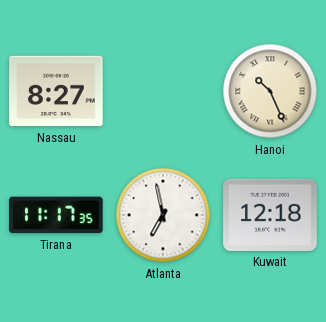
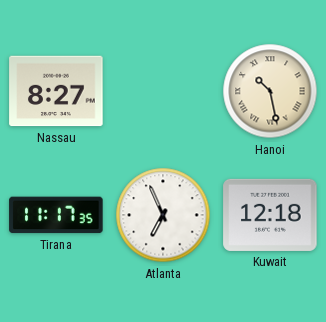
Hanoi: 10:26 -> 10:28 (270, 91)
Atlanta: 6:58 -> 6:56 (163, 215)
